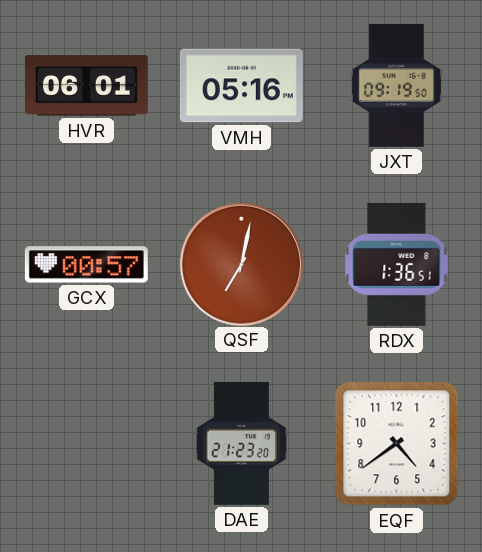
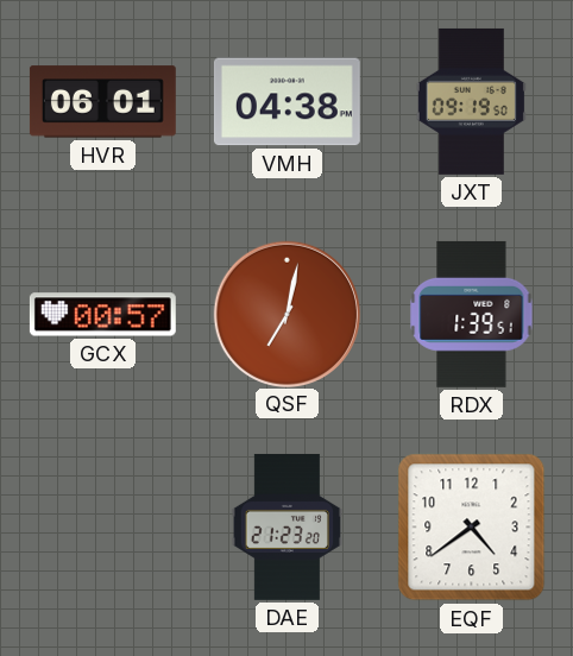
VMH: 05:16 -> 04:38 (286, 102)
RDX: 1:36 -> 1:39 (472, 314)
